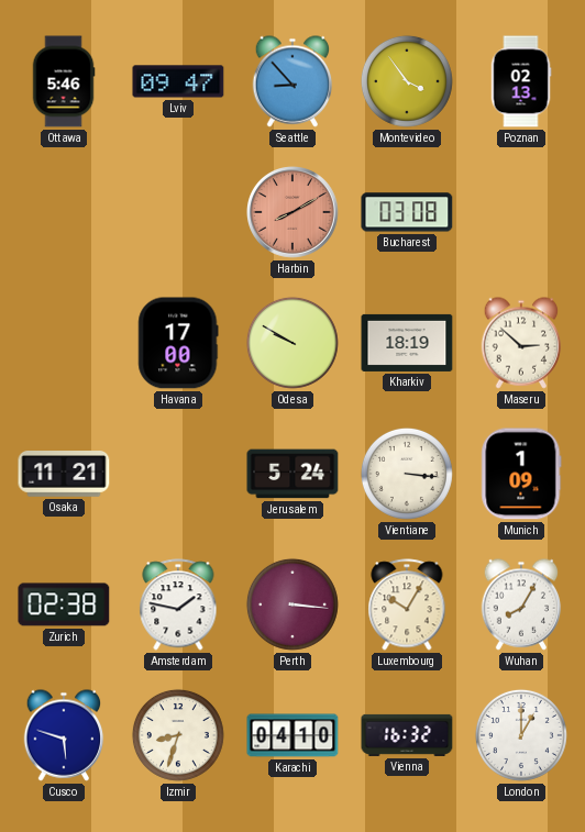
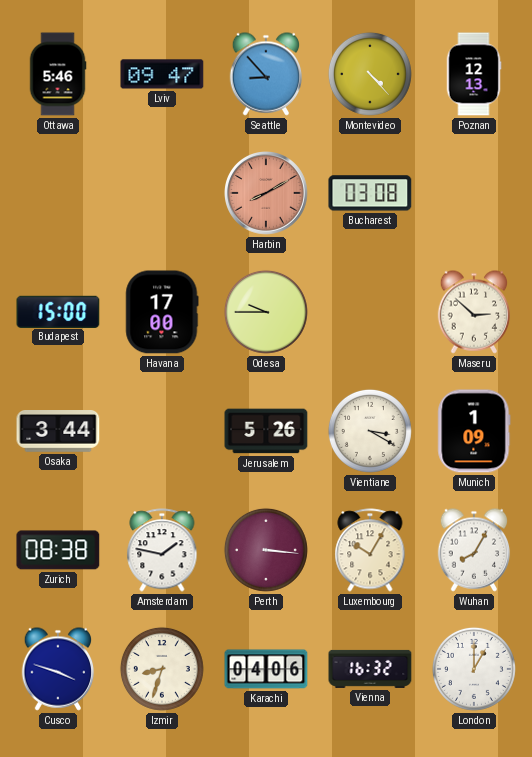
Montevideo: 3:54 -> 4:23 (370, 74)
Poznan: 02:13 -> 12:13 (474, 74)
Budapest: none -> 15:00 (58, 311)
Odesa: 9:50 -> 9:45 (266, 312)
Kharkiv: 18:19 -> none (407, 343)
Osaka: 11:21 -> 3:44 (58, 432)
Jerusalem: 5:24 -> 5:26 (266, 431)
Vientiane: 3:16 -> 3:20 (370, 431)
Zurich: 02:38 -> 08:38 (58, 550)
Cusco: 5:48 -> 3:48 (58, 669)
Karachi: 04:10 -> 04:06 (266, 669)
